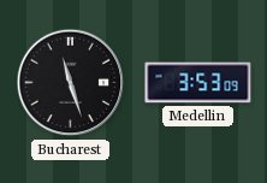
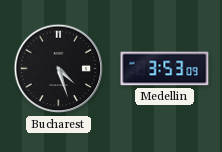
Bucharest: 11:27 -> 4:27 (59, 69)
